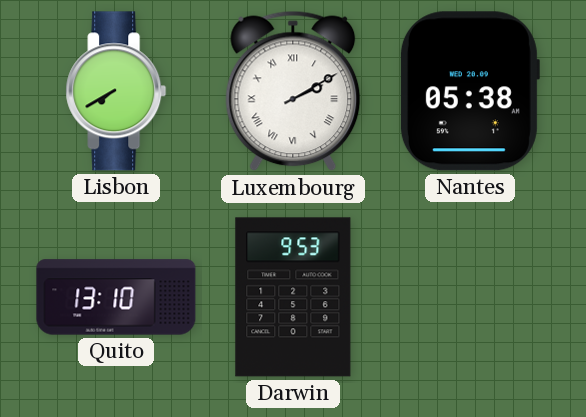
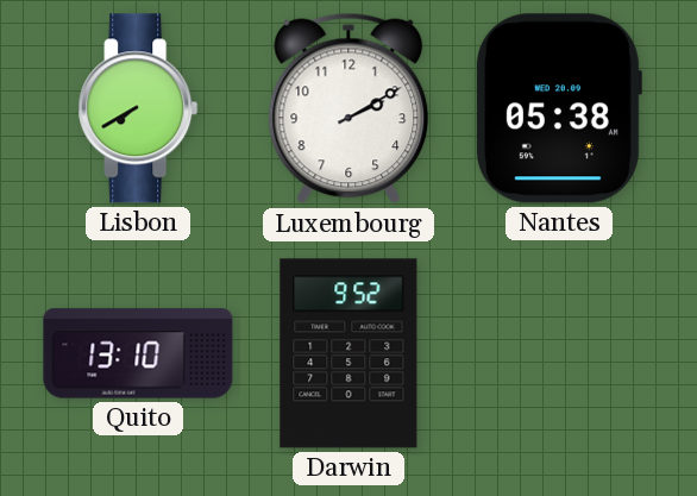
Luxembourg numerals: Roman -> Arabic (348, 108)
Darwin: 9:53 -> 9:52 (348, 353)
